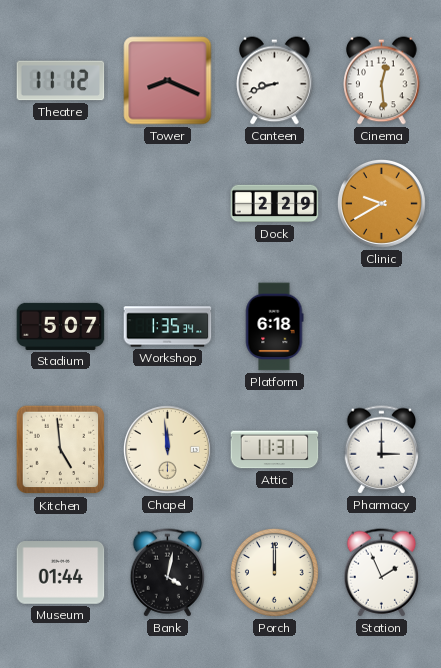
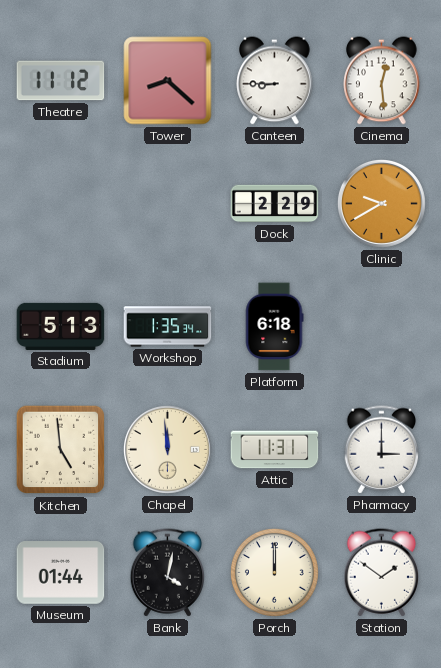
Tower: 8:19 -> 8:22 (168, 81)
Canteen: 8:42 -> 8:45 (275, 81)
Stadium: 5:07 -> 5:13 (61, 326)
Station: 1:56 -> 1:51 (382, 573)
